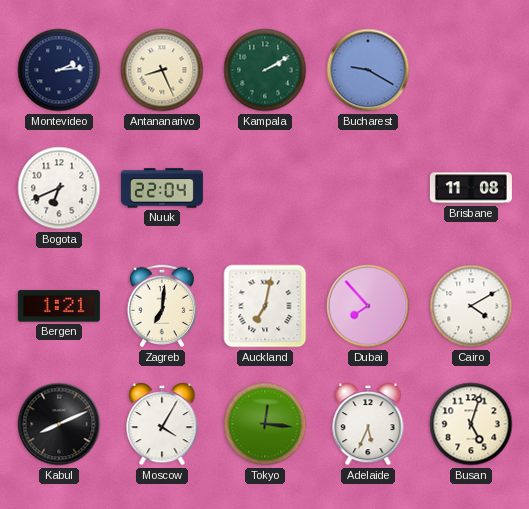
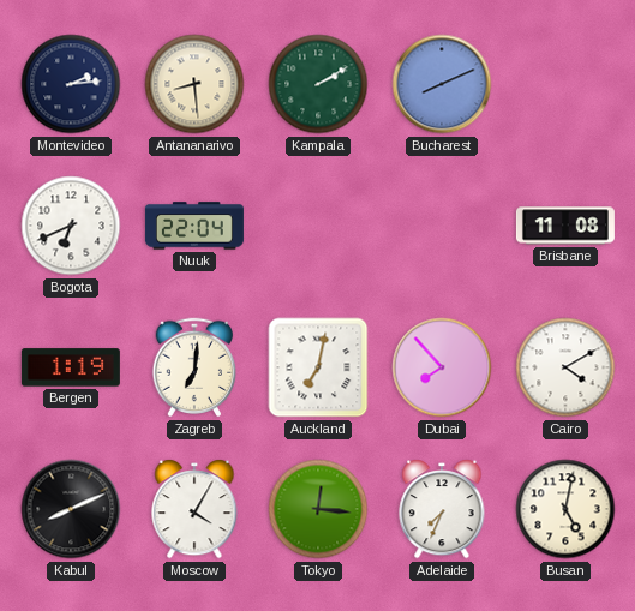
Antananarivo: 8:26 -> 8:29 (194, 84)
Bucharest: 9:20 -> 8:11 (442, 84)
Bergen: 1:21 -> 1:19 (71, 367)
Adelaide: 5:34 -> 7:34 (442, 509)
Busan: 5:03 -> 5:02 (565, 509)
